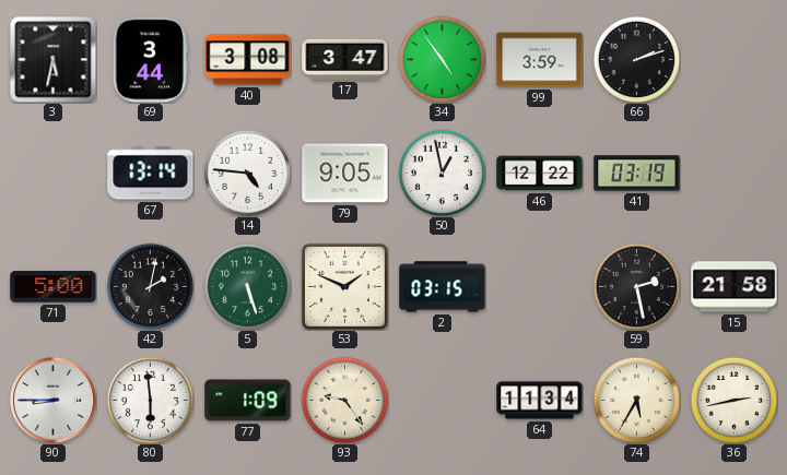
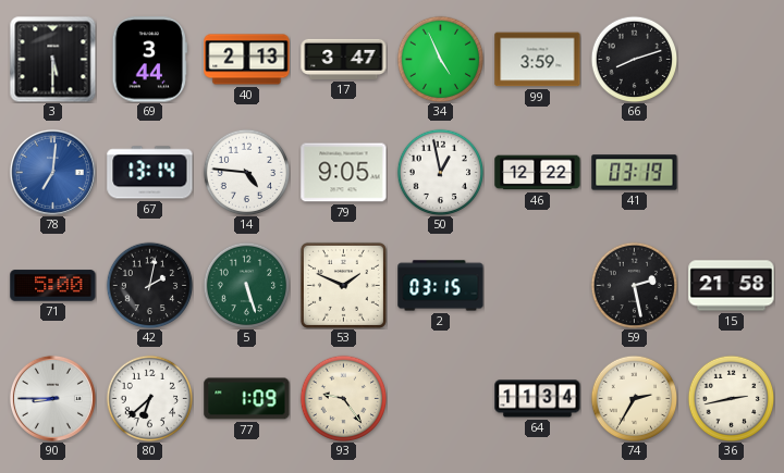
3: 5:32 -> 5:30 (52, 59)
40: 3:08 -> 2:13 (247, 60)
34: 4:54 -> 4:56 (440, 59)
66: 2:12 -> 8:12 (634, 59)
78: none -> 7:01 (52, 172)
80: 5:59 -> 6:38 (149, 398)
74: 5:35 -> 2:35 (634, 398)
